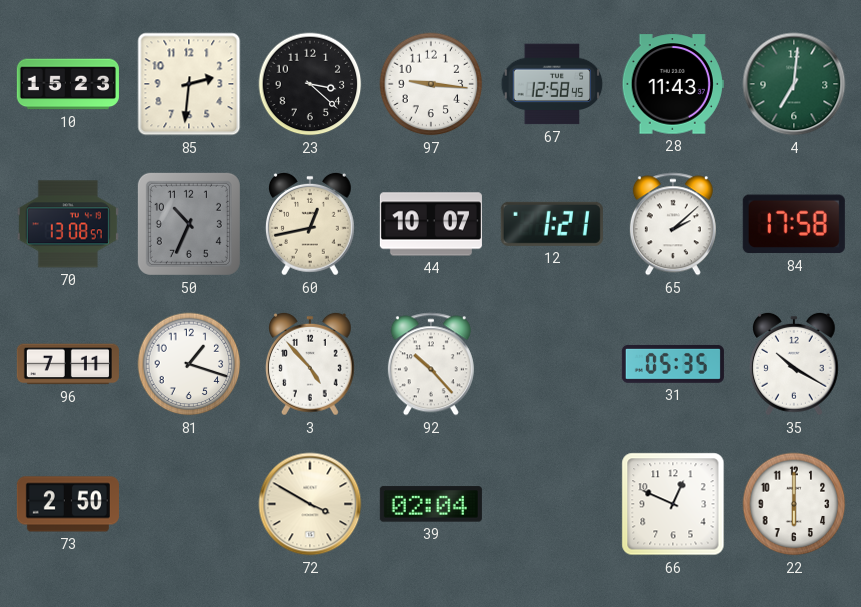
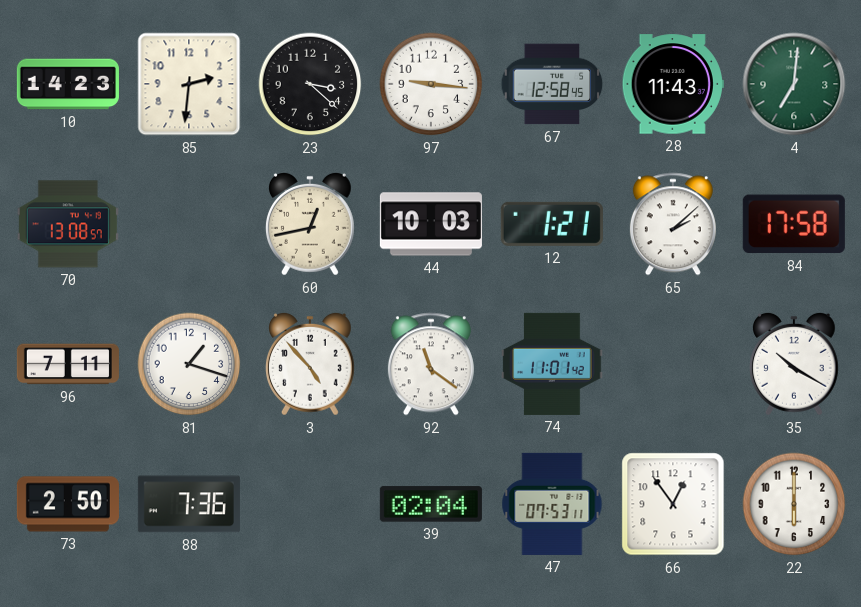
10: 15:23 -> 14:23 (68, 84)
50: 10:34 -> none (189, 224)
44: 10:07 -> 10:03 (431, 224)
92: 10:23 -> 11:21 (431, 364)
74: none -> 11:01 (552, 364)
31: 05:35 -> none (673, 364)
88: none -> 7:36 (189, 504)
72: 3:50 -> none (310, 504)
47: none -> 07:53 (552, 504)
66: 12:49 -> 12:54 (673, 504)
